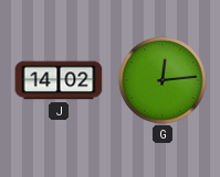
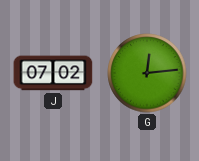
J: 14:02 -> 07:02 (53, 73)
